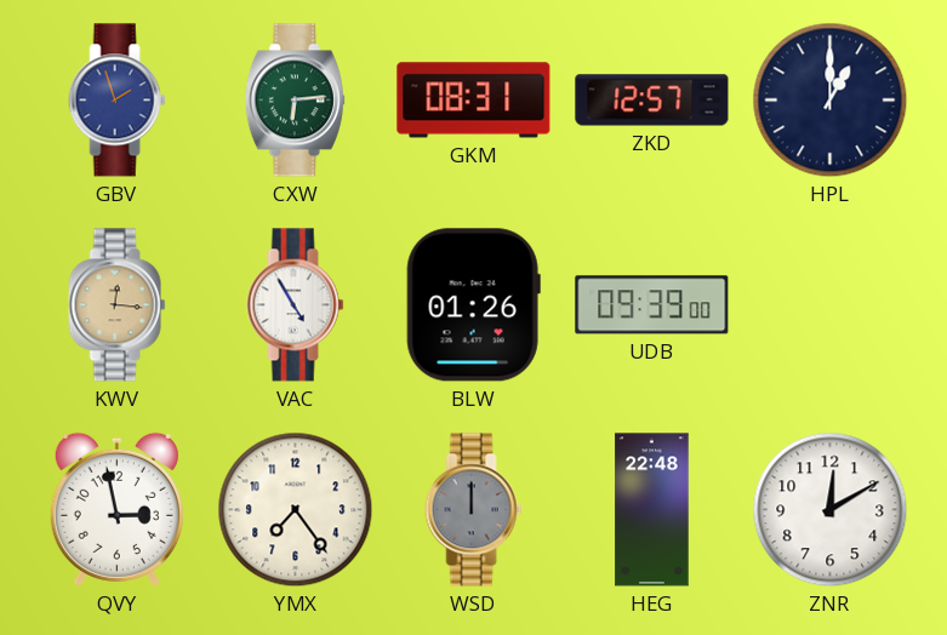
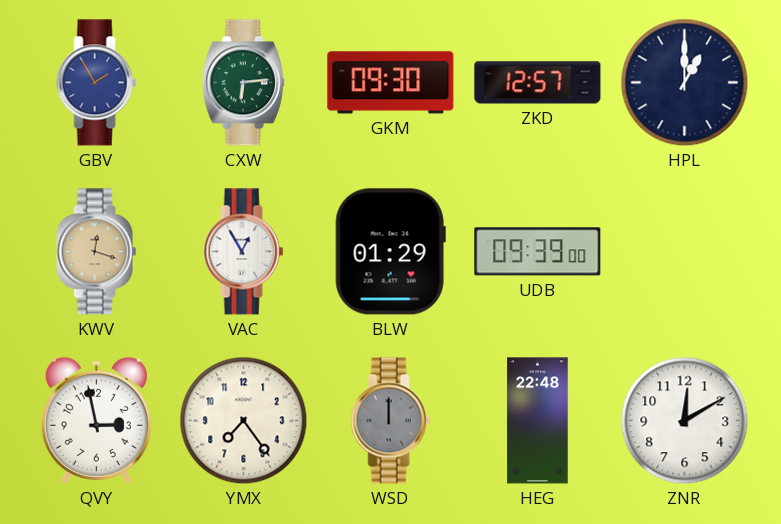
GBV: 1:57 -> 1:55 (97, 83)
GKM: 08:31 -> 09:30 (391, 83)
KWV: 12:16 -> 12:18 (97, 252)
VAC: 4:55 -> 12:55 (244, 252)
BLW: 01:26 -> 01:29 (390, 252)
